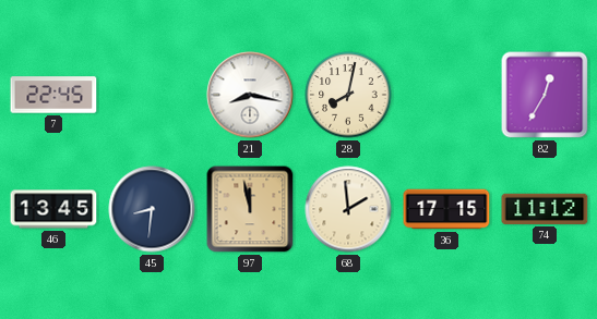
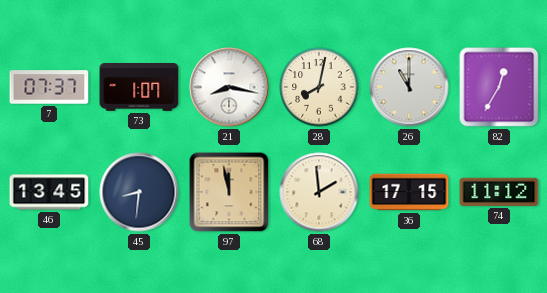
7: 22:45 -> 07:37 (49, 87)
73: none -> 1:07 (139, 88)
26: none -> 11:00 (409, 87)
